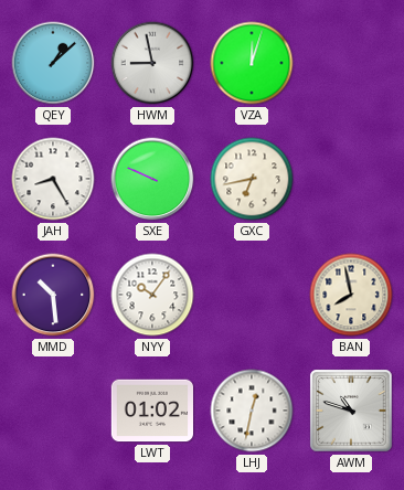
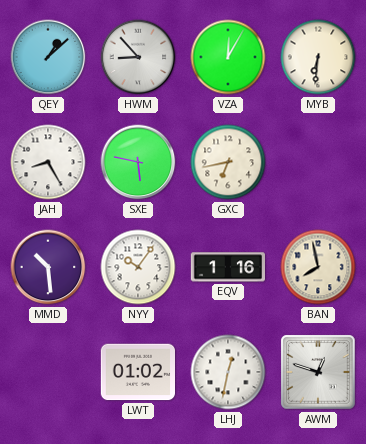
HWM: 8:58 -> 8:53 (138, 57)
VZA: 12:03 -> 12:05 (228, 57)
MYB: none -> 6:31 (318, 57)
SXE: 9:49 -> 5:47 (138, 162)
EQV: none -> 1:16 (227, 267)
AWM: 10:48 -> 12:48 (318, 372)
